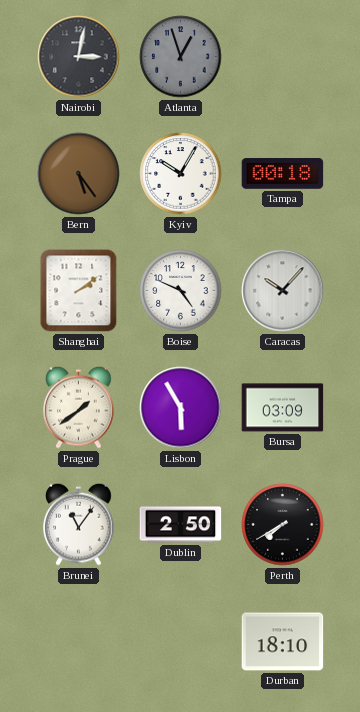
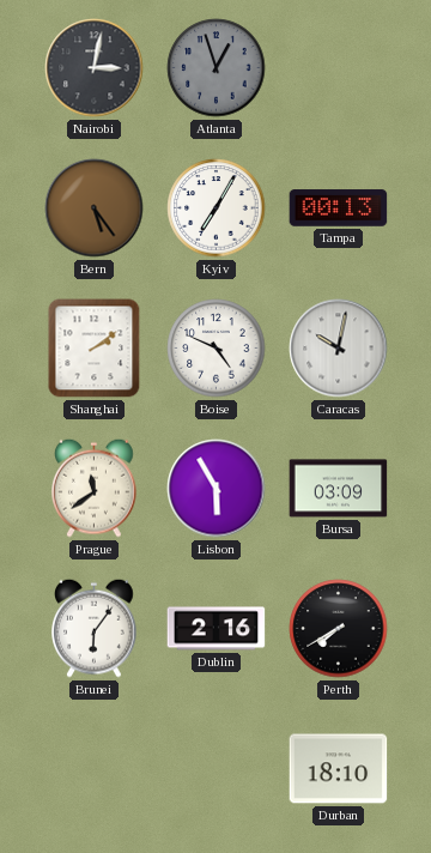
Kyiv: 10:05 -> 7:05 (217, 208)
Tampa: 00:18 -> 00:13 (339, 208)
Caracas: 10:07 -> 10:02 (339, 349)
Prague: 1:39 -> 11:39 (95, 488)
Brunei: 11:06 -> 6:06 (95, 628)
Dublin: 2:50 -> 2:16 (217, 629)
